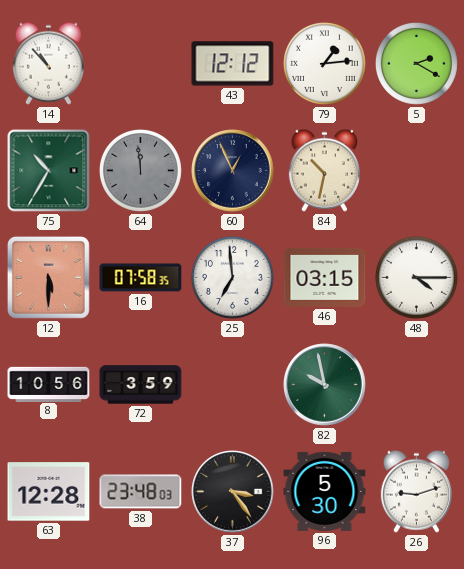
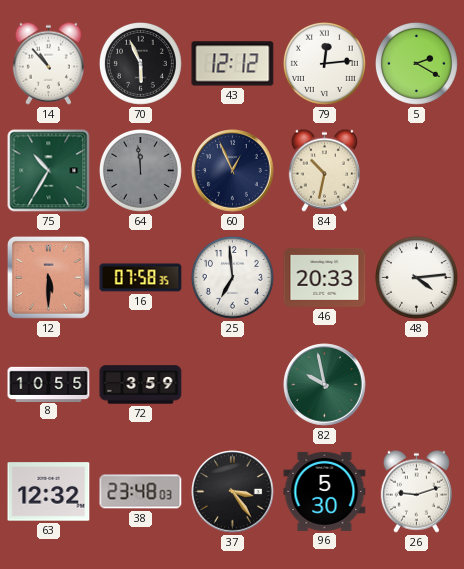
70: none -> 5:56 (140, 63)
79: 1:14 -> 12:14 (324, 63)
46: 03:15 -> 20:33 (325, 277)
48: 4:15 -> 4:14 (416, 277)
8: 10:56 -> 10:55 (49, 384)
63: 12:28 -> 12:32 (49, 492)
